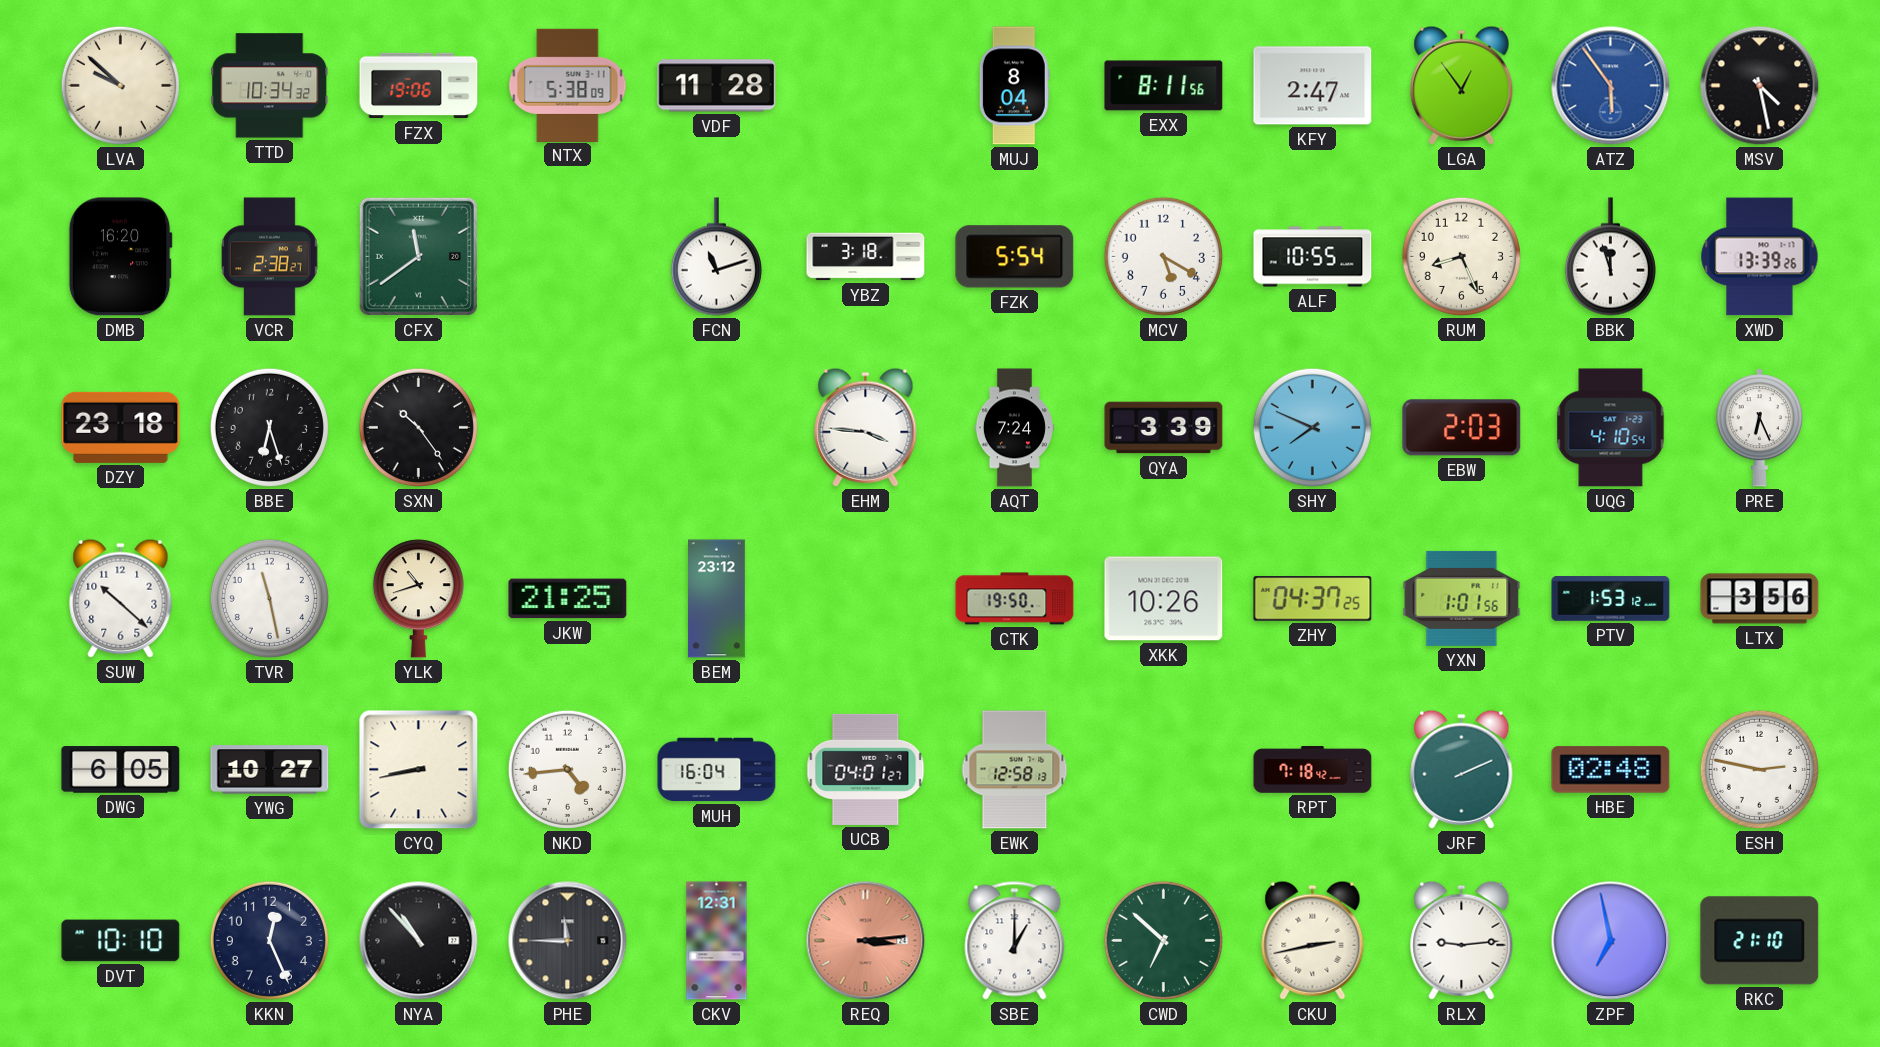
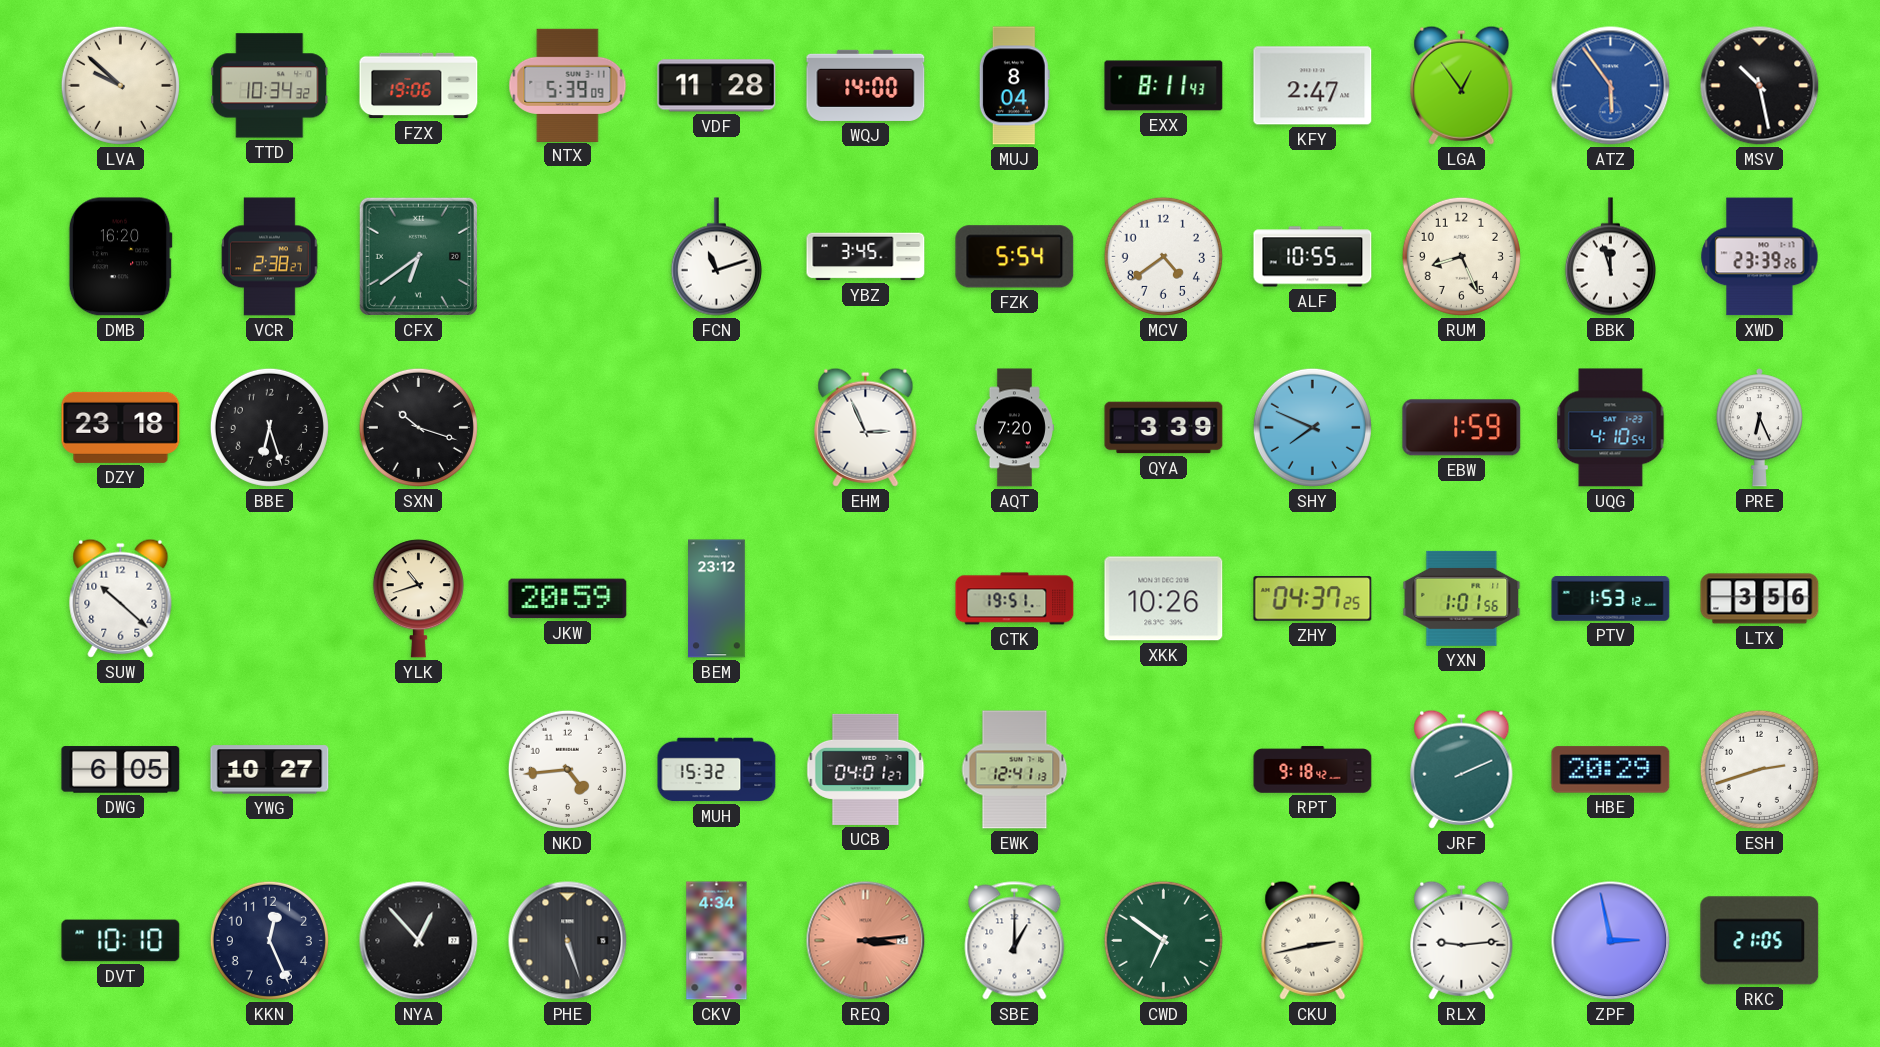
NTX: 5:38 -> 5:39 (568, 85)
WQJ: none -> 14:00 (866, 85)
EXX: 8:11:56 -> 8:11:43 (1164, 86)
MSV: 4:28 -> 10:28 (1760, 86)
CFX: 11:39 -> 6:39 (418, 256)
YBZ: 3:18 -> 3:45 (866, 257)
MCV: 5:20 -> 4:39 (1163, 256)
XWD: 13:39 -> 23:39 (1760, 257)
SXN: 10:24 -> 10:18 (418, 427)
EHM: 3:46 -> 2:56 (866, 427)
AQT: 7:24 -> 7:20 (1014, 428)
EBW: 2:03 -> 1:59 (1462, 428)
TVR: 11:28 -> none (269, 598)
JKW: 21:25 -> 20:59 (568, 599)
CTK: 19:50 -> 19:51 (1015, 599)
CYQ: 8:43 -> none (419, 770)
MUH: 16:04 -> 15:32 (717, 770)
EWK: 12:58 -> 12:41 (1015, 770)
RPT: 7:18 -> 9:18 (1313, 770)
HBE: 02:48 -> 20:29 (1611, 770)
ESH: 2:47 -> 2:42 (1759, 769)
NYA: 10:53 -> 12:53 (419, 941)
PHE: 11:45 -> 5:27 (568, 941)
CKV: 12:31 -> 4:34 (717, 941)
CWD: 6:52 -> 6:51 (1163, 940)
ZPF: 6:58 -> 2:58 (1611, 941)
RKC: 21:10 -> 21:05 (1760, 941)
